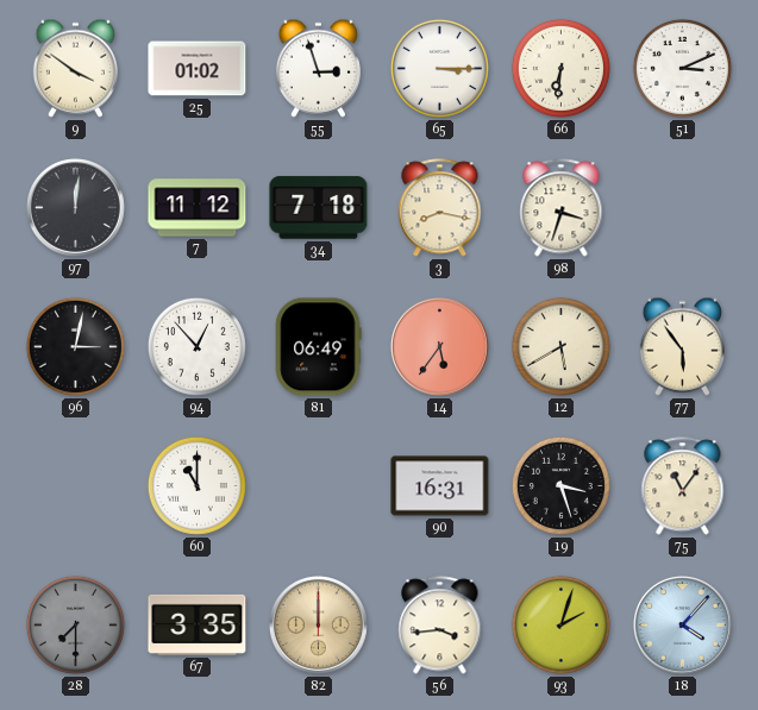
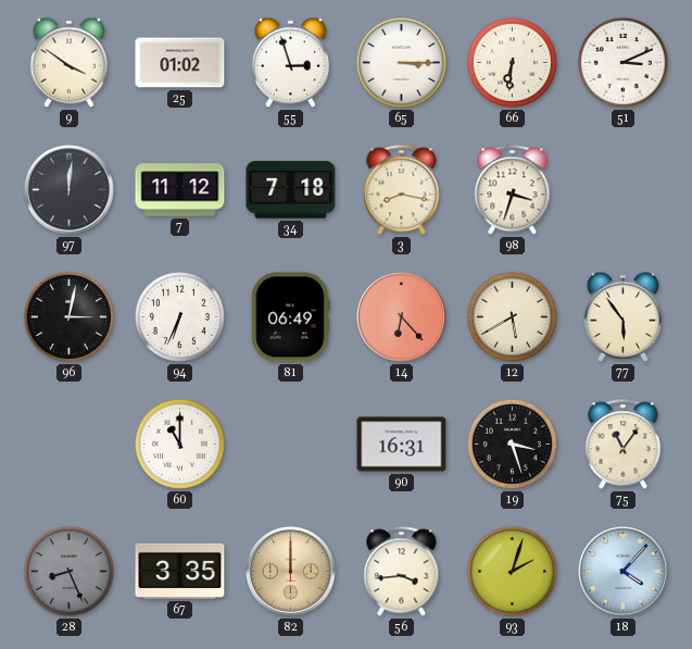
94: 12:53 -> 6:34 (179, 316)
14: 5:36 -> 6:23 (402, 317)
28: 7:30 -> 8:26 (68, 571)
